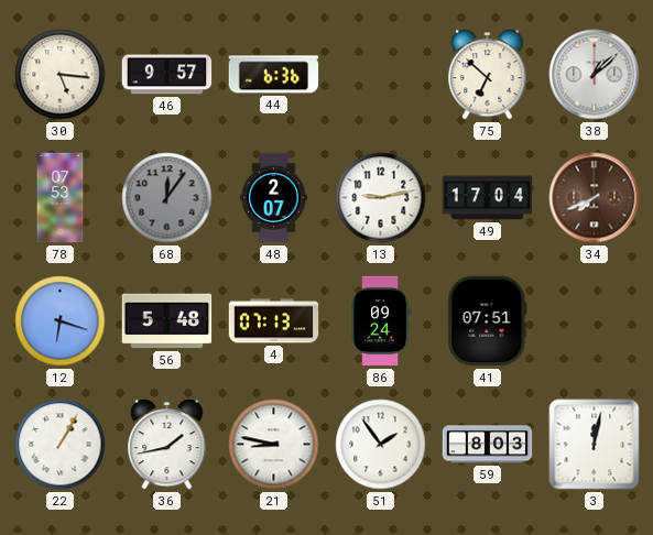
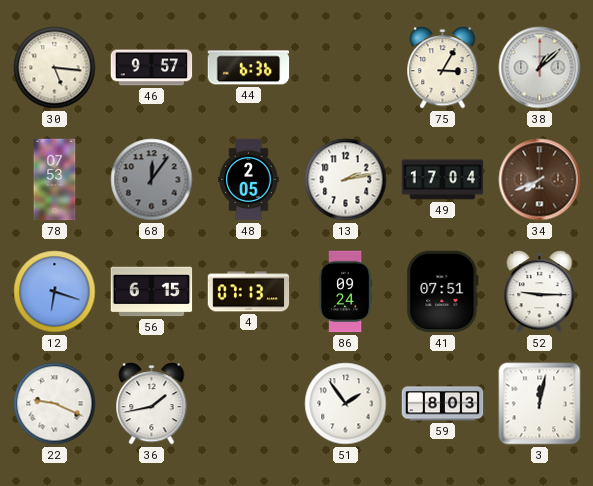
75: 6:52 -> 3:05 (443, 68)
48: 2:07 -> 2:05 (249, 180)
13: 9:13 -> 2:13 (346, 180)
56: 5:48 -> 6:15 (152, 292)
52: none -> 9:15 (540, 292)
22: 1:05 -> 9:19 (55, 404)
21: 8:47 -> none (274, 445)
